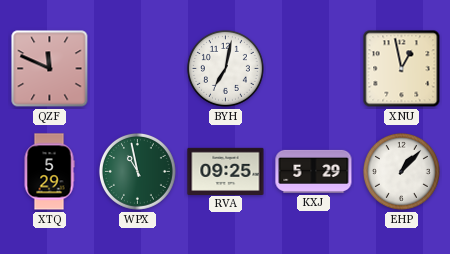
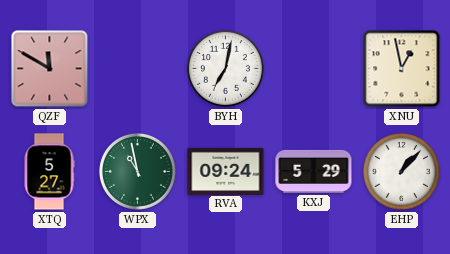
QZF: 11:49 -> 11:50 (50, 69)
XTQ: 5:29 -> 5:27 (49, 172)
RVA: 09:25 -> 09:24 (226, 171)
